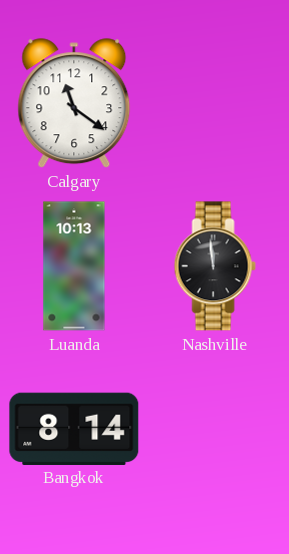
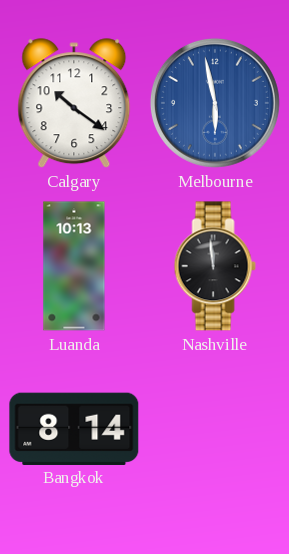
Calgary: 11:21 -> 10:21 (74, 104)
Melbourne: none -> 5:58 (215, 103)
